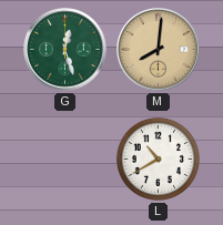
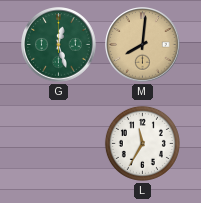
L: 10:40 -> 11:35 (142, 143)
